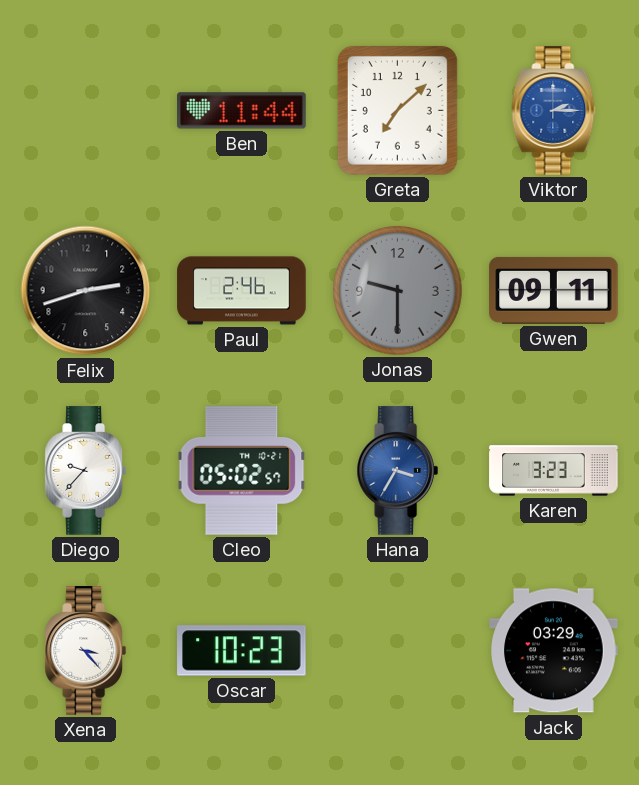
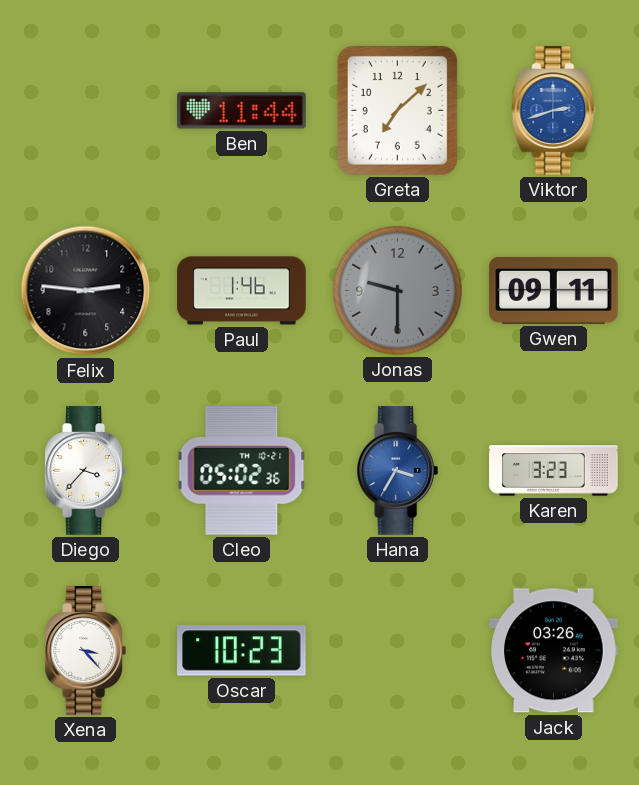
Viktor: 2:15 -> 2:42 (554, 111)
Felix: 2:42 -> 2:46 (86, 291)
Paul: 2:46 -> 1:46 (242, 291)
Diego: 9:37 -> 3:37 (85, 471)
Cleo: 05:02:57 -> 05:02:36 (242, 471)
Jack: 03:29 -> 03:26 (554, 651)
